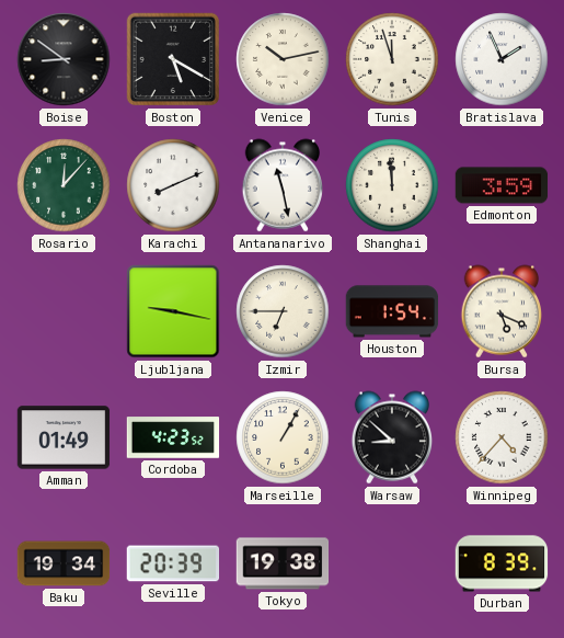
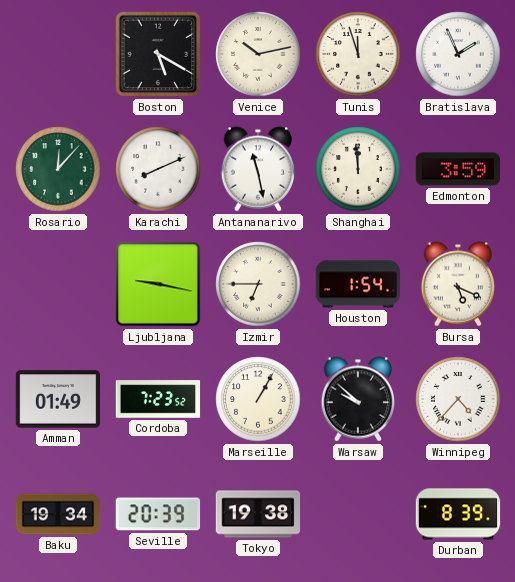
Boise: 8:51 -> none (64, 59)
Cordoba: 4:23 -> 7:23 (158, 399)
Warsaw: 8:52 -> 9:52 (357, 399)
